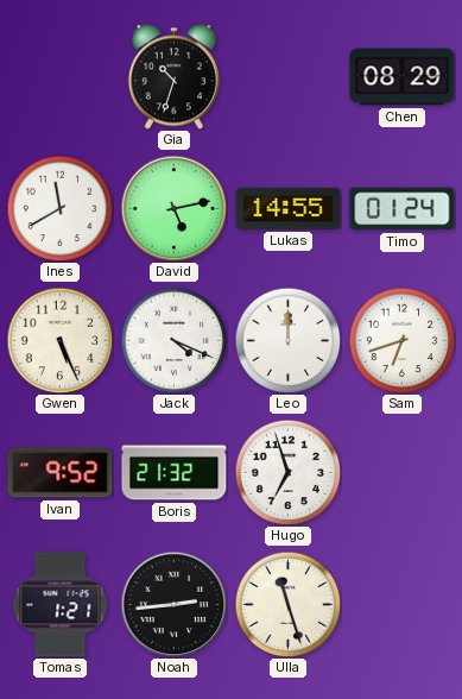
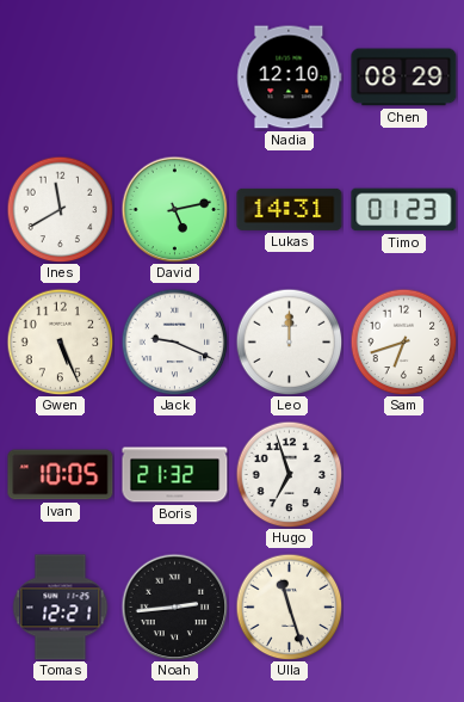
Gia: 10:33 -> none (173, 77)
Nadia: none -> 12:10 (290, 78)
Lukas: 14:55 -> 14:31 (290, 209)
Timo: 01:24 -> 01:23 (404, 210)
Jack: 4:19 -> 9:19 (174, 341)
Ivan: 9:52 -> 10:05 (61, 475)
Tomas: 1:21 -> 12:21 (61, 608)
